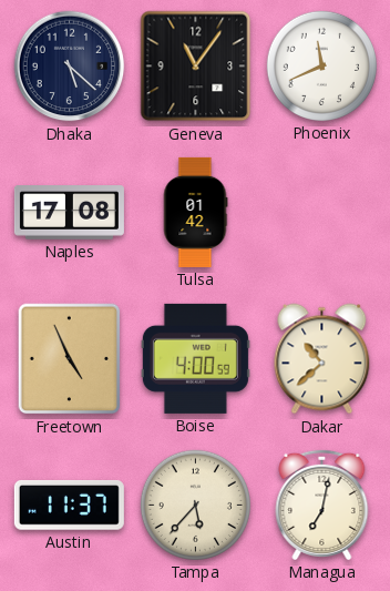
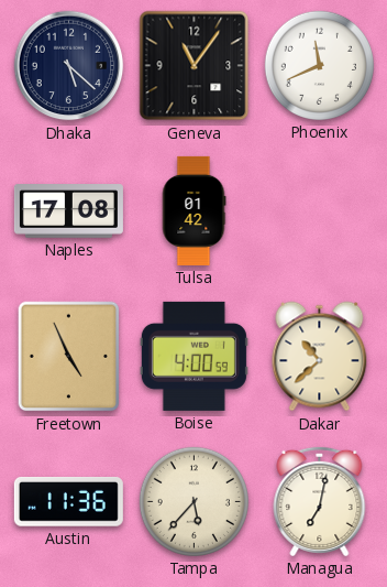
Austin: 11:37 -> 11:36 (68, 501)
